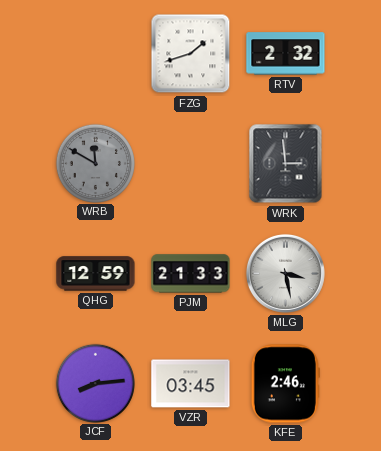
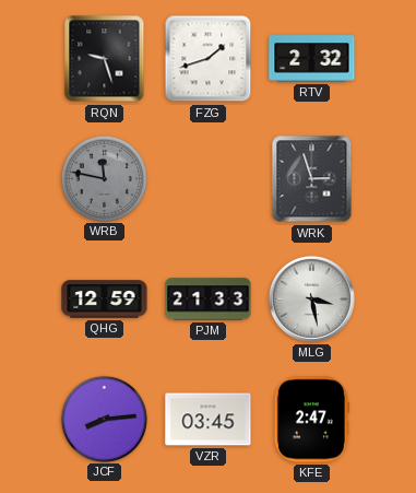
RQN: none -> 9:27 (105, 59)
WRB: 11:50 -> 11:47 (104, 178)
WRK: 2:59 -> 2:57 (312, 179)
KFE: 2:46 -> 2:47 (311, 420)
